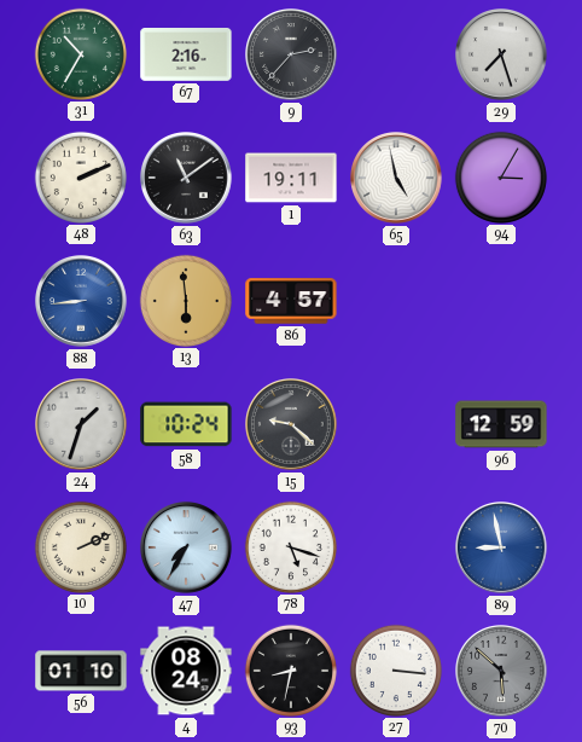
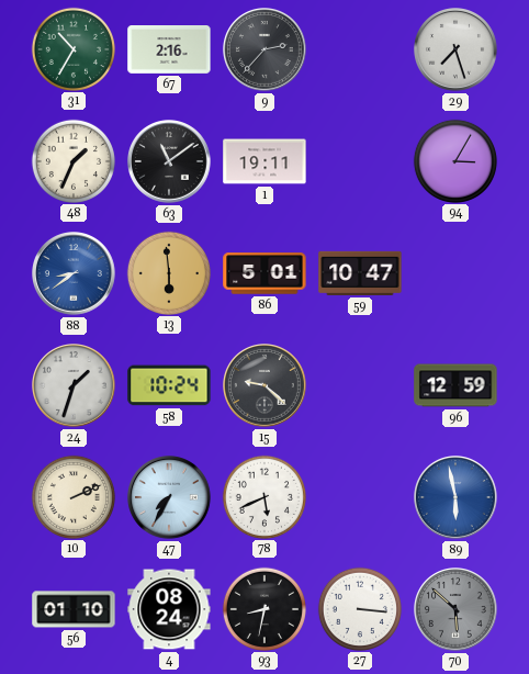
48: 2:11 -> 1:34 (72, 160)
65: 4:58 -> none (397, 179)
88: 8:44 -> 8:39 (75, 274)
86: 4:57 -> 5:01 (264, 273)
59: none -> 10:47 (360, 273)
78: 5:18 -> 5:41 (263, 496)
89: 8:58 -> 5:58 (457, 498)
